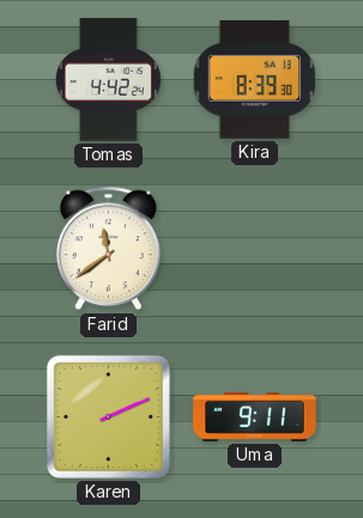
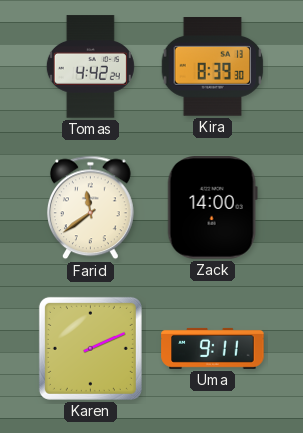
Zack: none -> 14:00 (212, 208)
